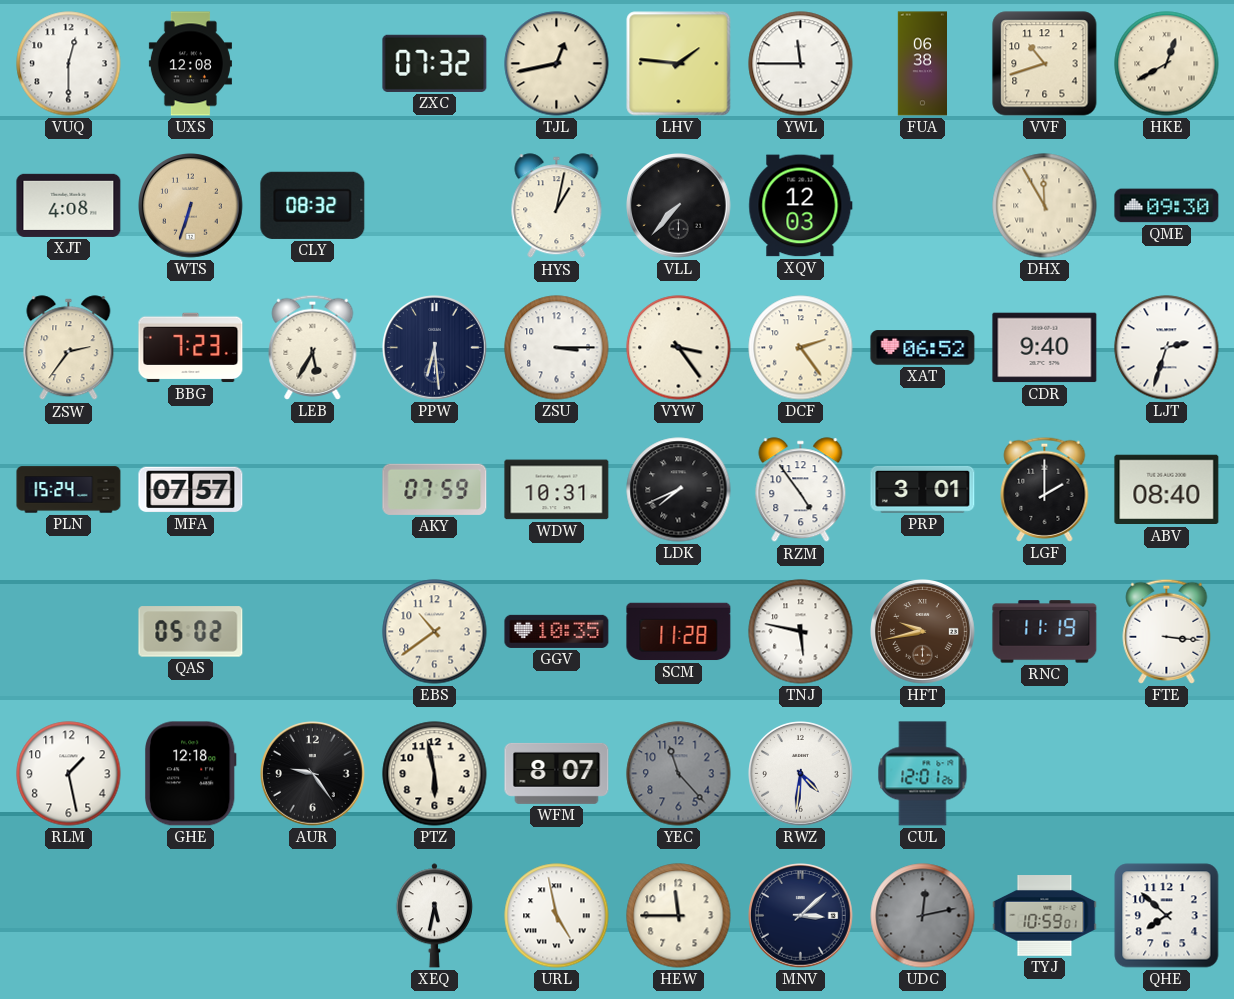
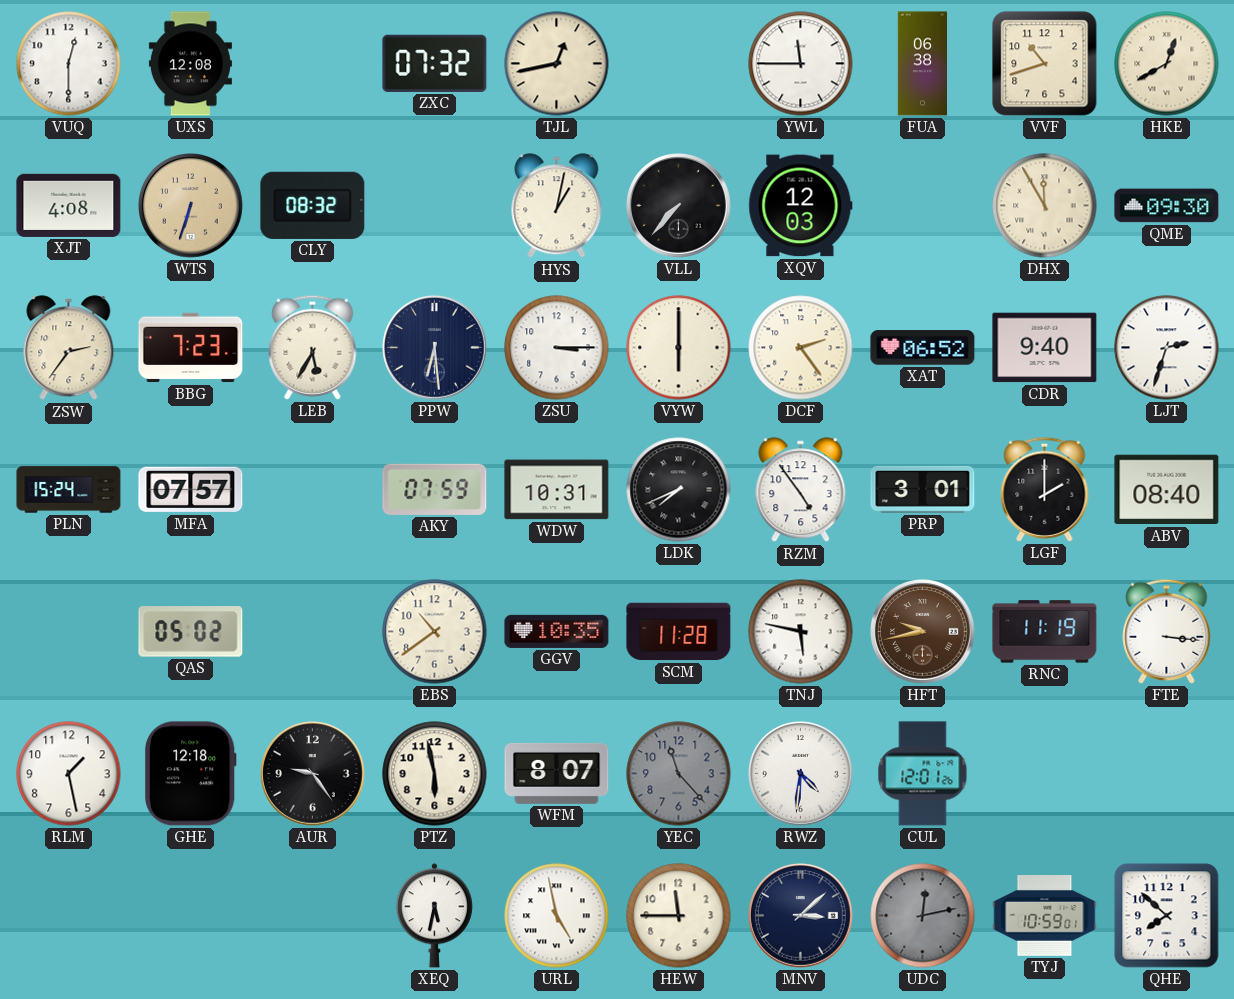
LHV: 1:46 -> none (679, 64)
VYW: 3:24 -> 6:00 (679, 348)
